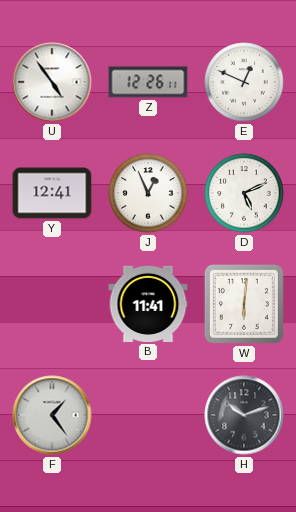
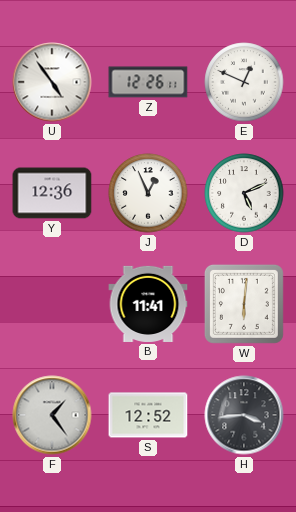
Y: 12:41 -> 12:36 (52, 193)
S: none -> 12:52 (148, 415)
H: 10:12 -> 3:44 (244, 415)
